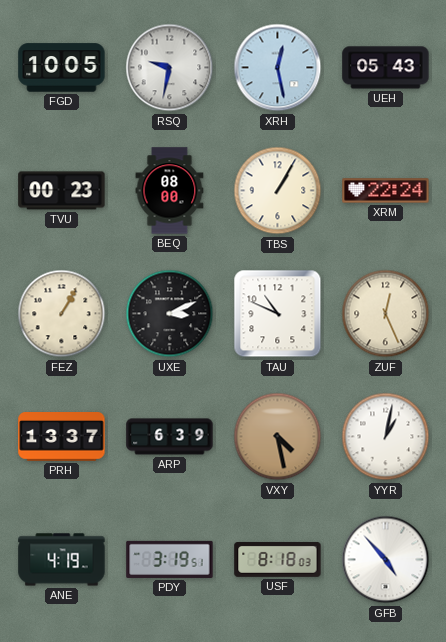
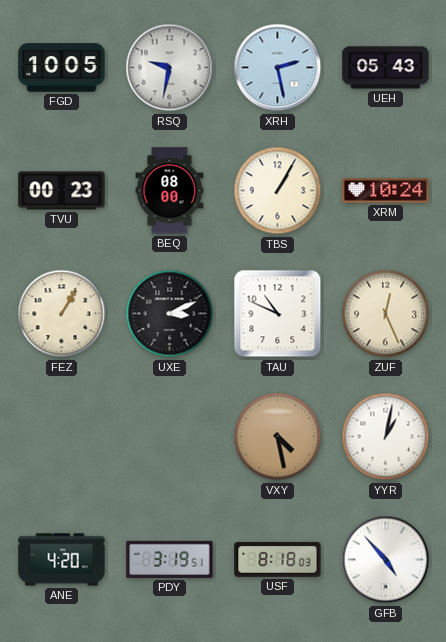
XRH: 12:28 -> 2:28 (278, 68)
XRM: 22:24 -> 10:24 (386, 191)
PRH: 13:37 -> none (62, 437)
ARP: 6:39 -> none (170, 437)
ANE: 4:19 -> 4:20 (62, 560)
